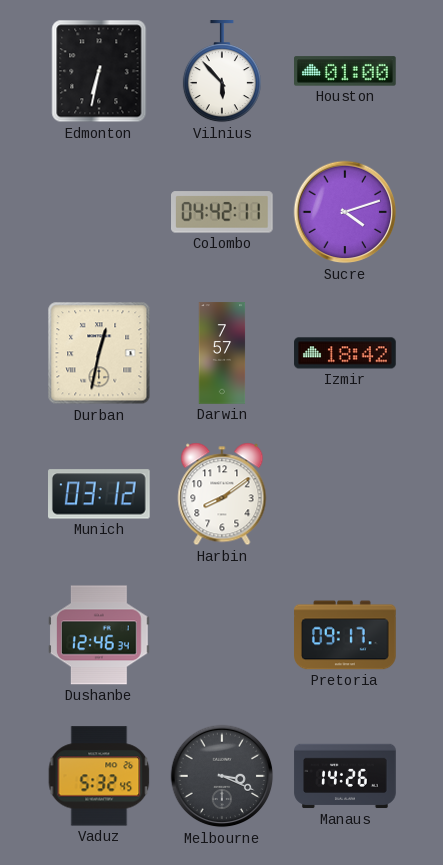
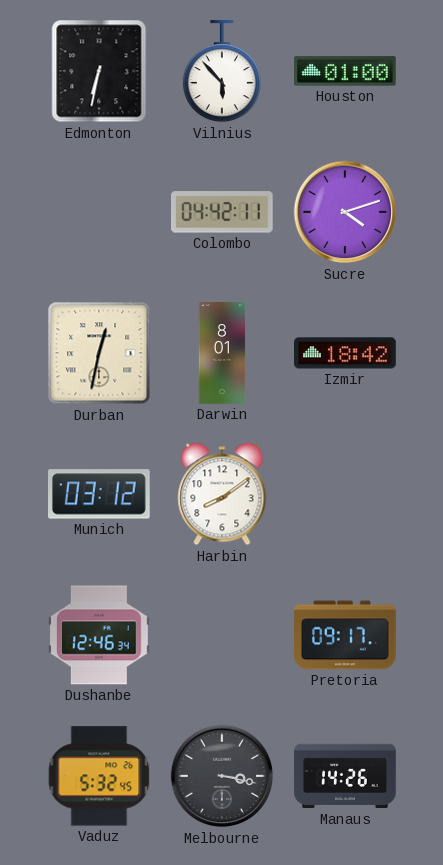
Darwin: 7:57 -> 8:01 (222, 353)
Melbourne: 3:19 -> 3:17 (222, 776)
